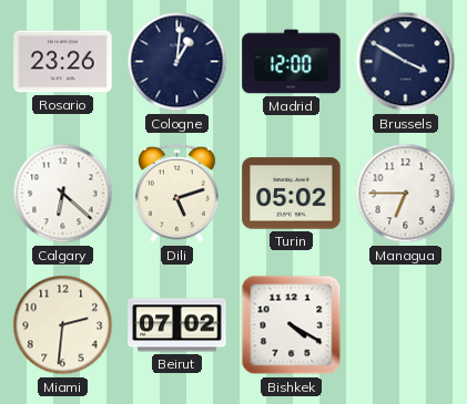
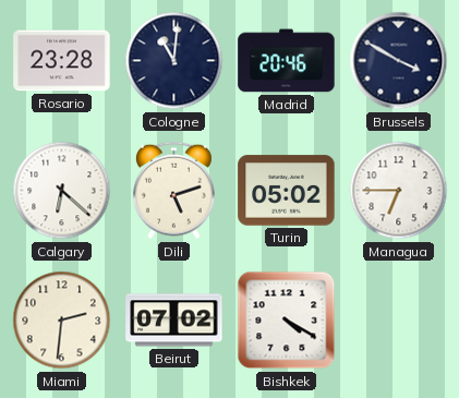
Rosario: 23:26 -> 23:28 (62, 61)
Cologne: 1:01 -> 11:01 (174, 61)
Madrid: 12:00 -> 20:46 (287, 61)
